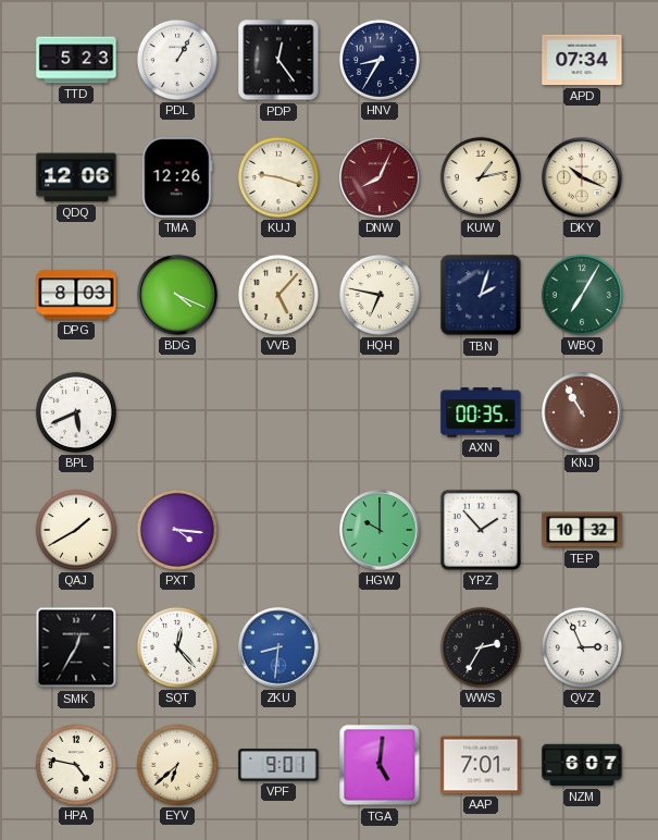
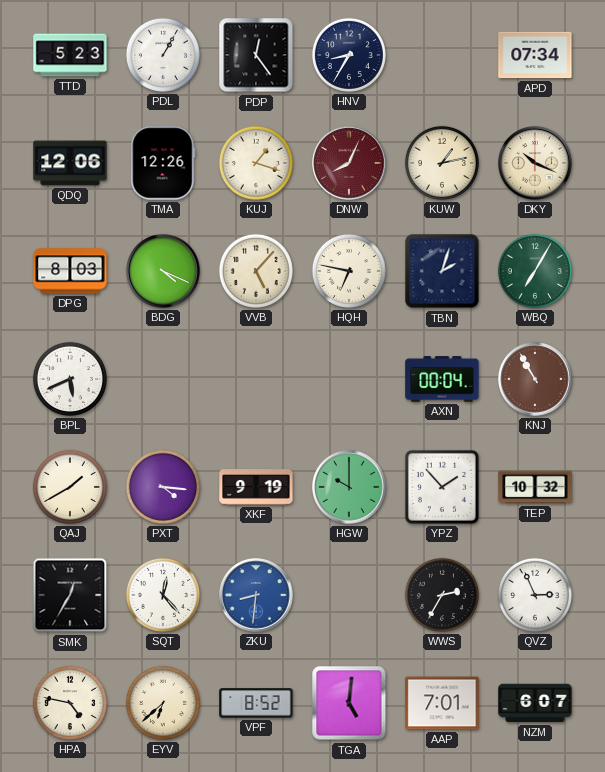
KUJ: 9:18 -> 1:18 (256, 163)
AXN: 00:35 -> 00:04 (442, 379)
XKF: none -> 9:19 (256, 487)
VPF: 9:01 -> 8:52 (256, 703)
